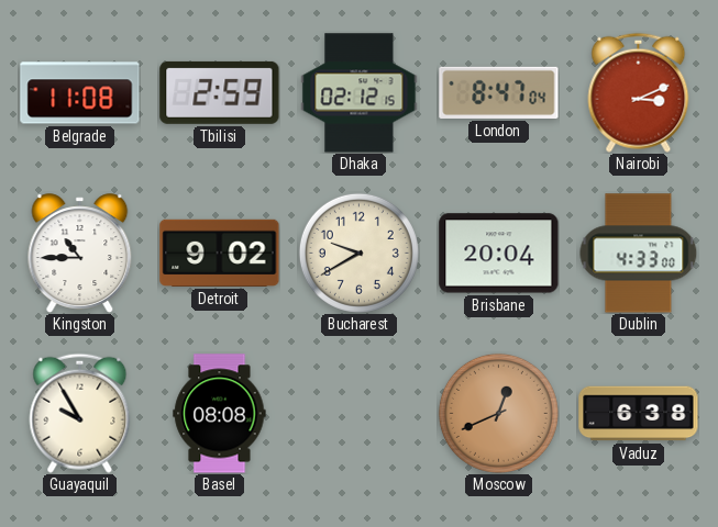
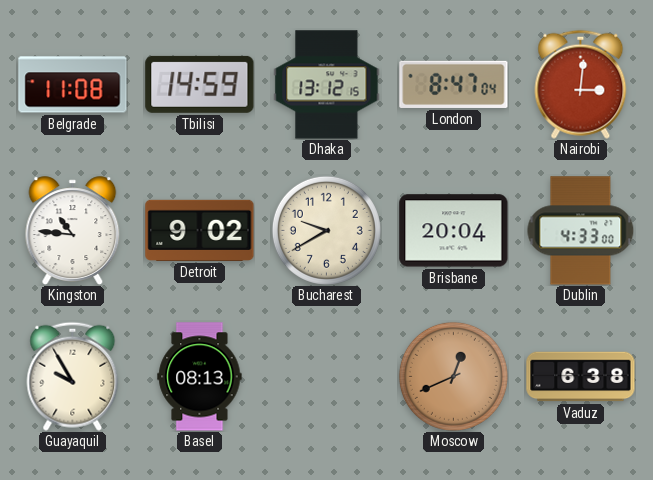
Tbilisi: 2:59 -> 14:59 (200, 84)
Dhaka: 02:12 -> 13:12 (327, 85)
Nairobi: 3:11 -> 3:01 (581, 84)
Kingston: 10:45 -> 10:46 (73, 231)
Basel: 08:08 -> 08:13 (200, 377)
